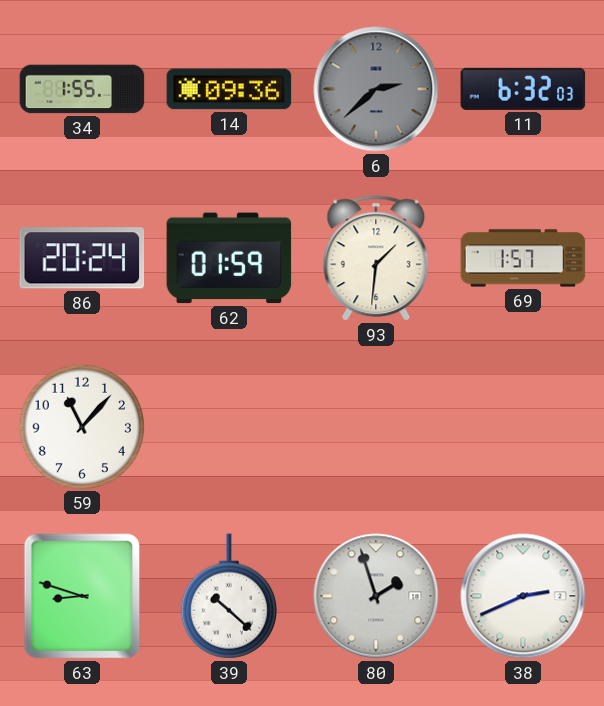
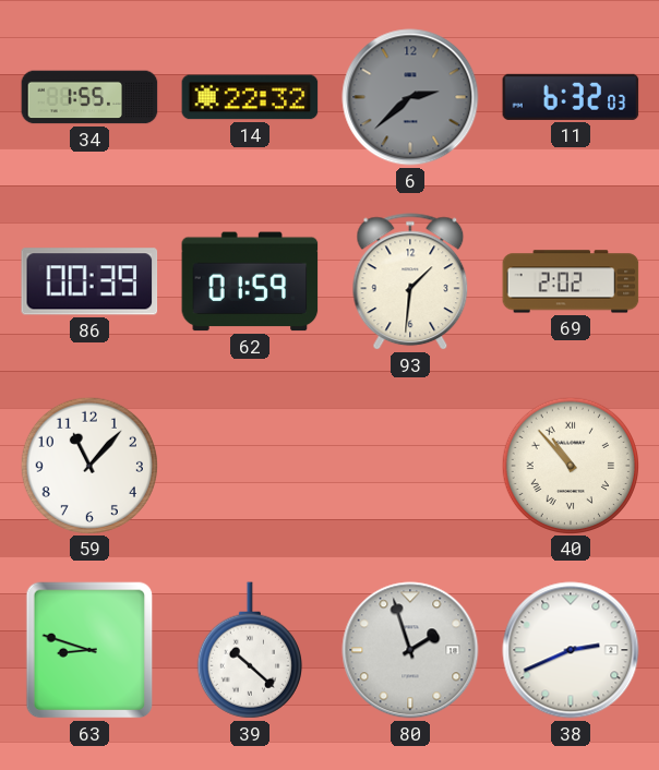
14: 09:36 -> 22:32 (250, 97)
86: 20:24 -> 00:39 (89, 281)
69: 1:57 -> 2:02 (571, 281)
40: none -> 10:53 (570, 465)
